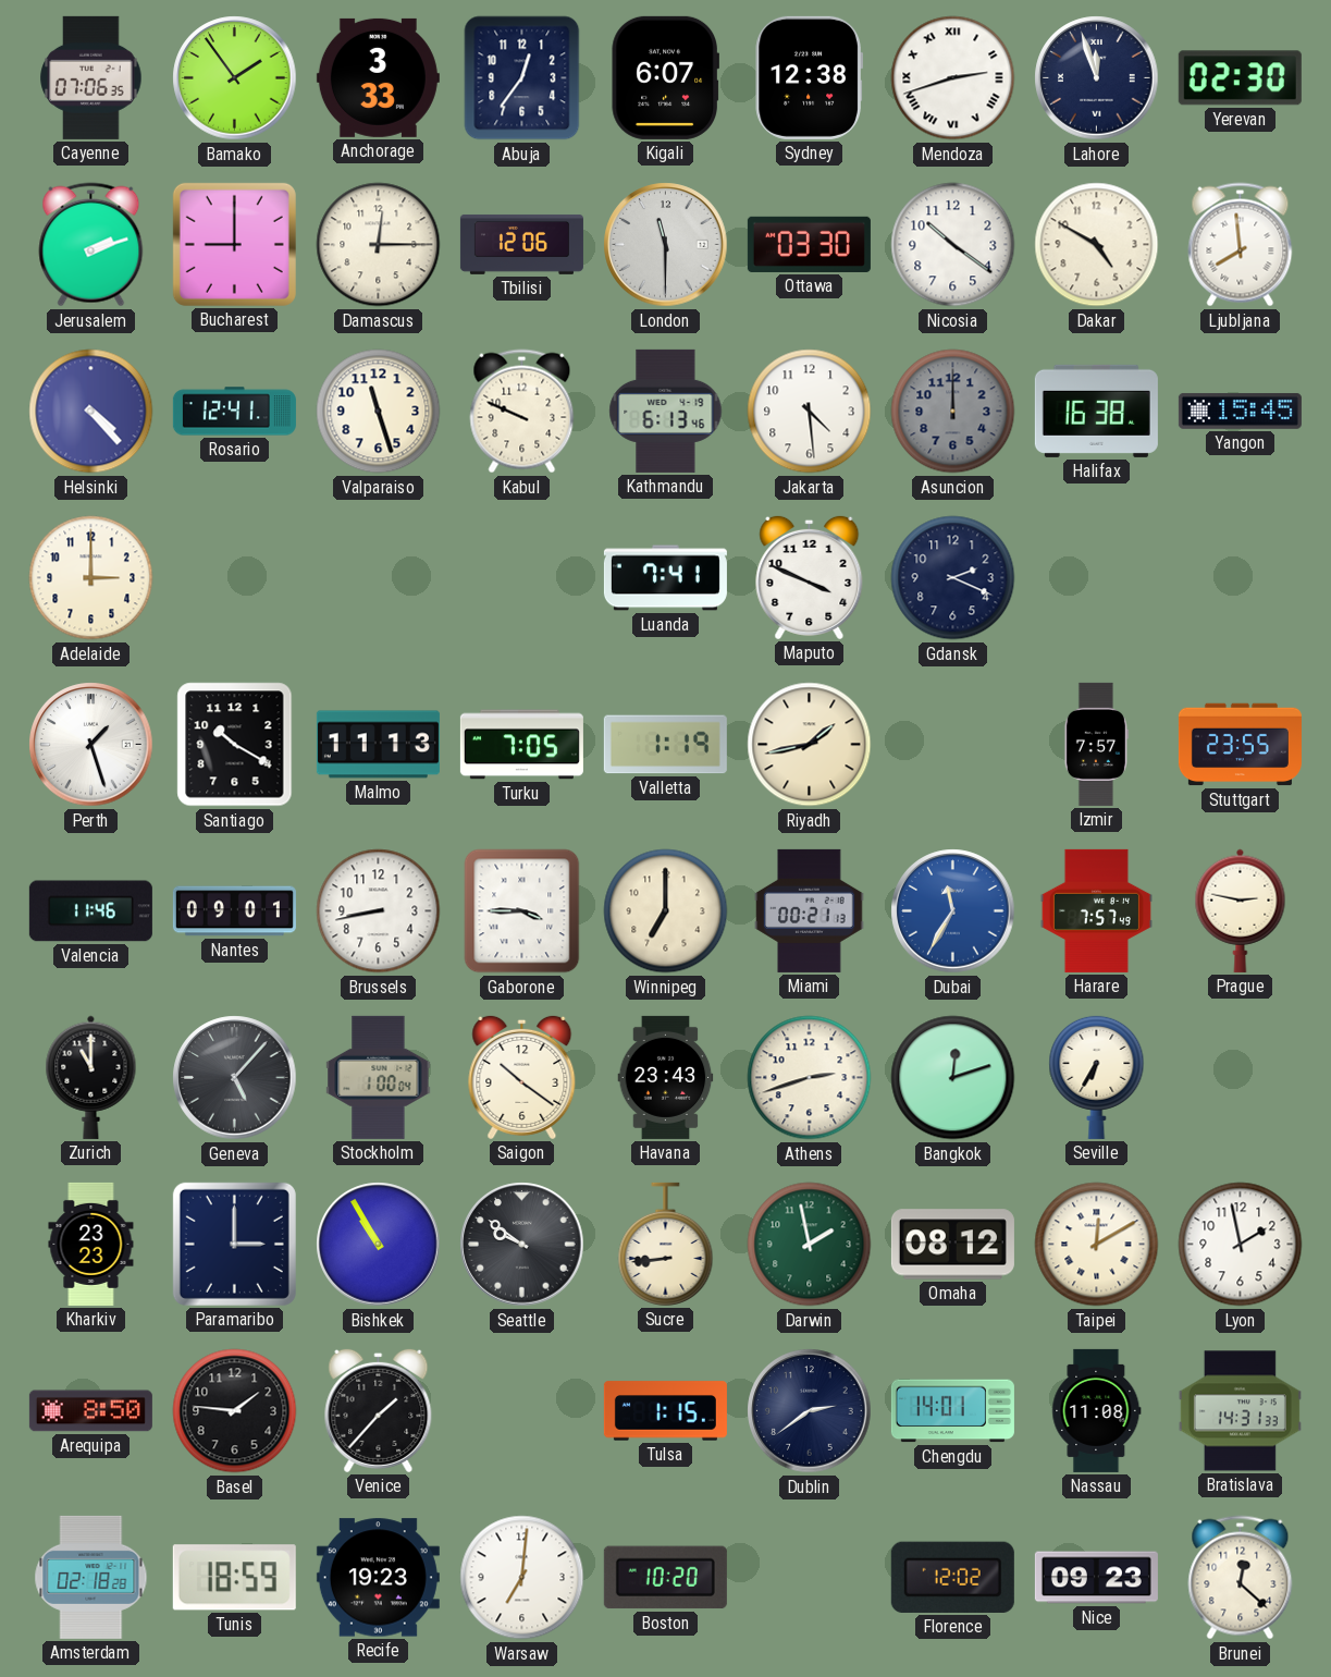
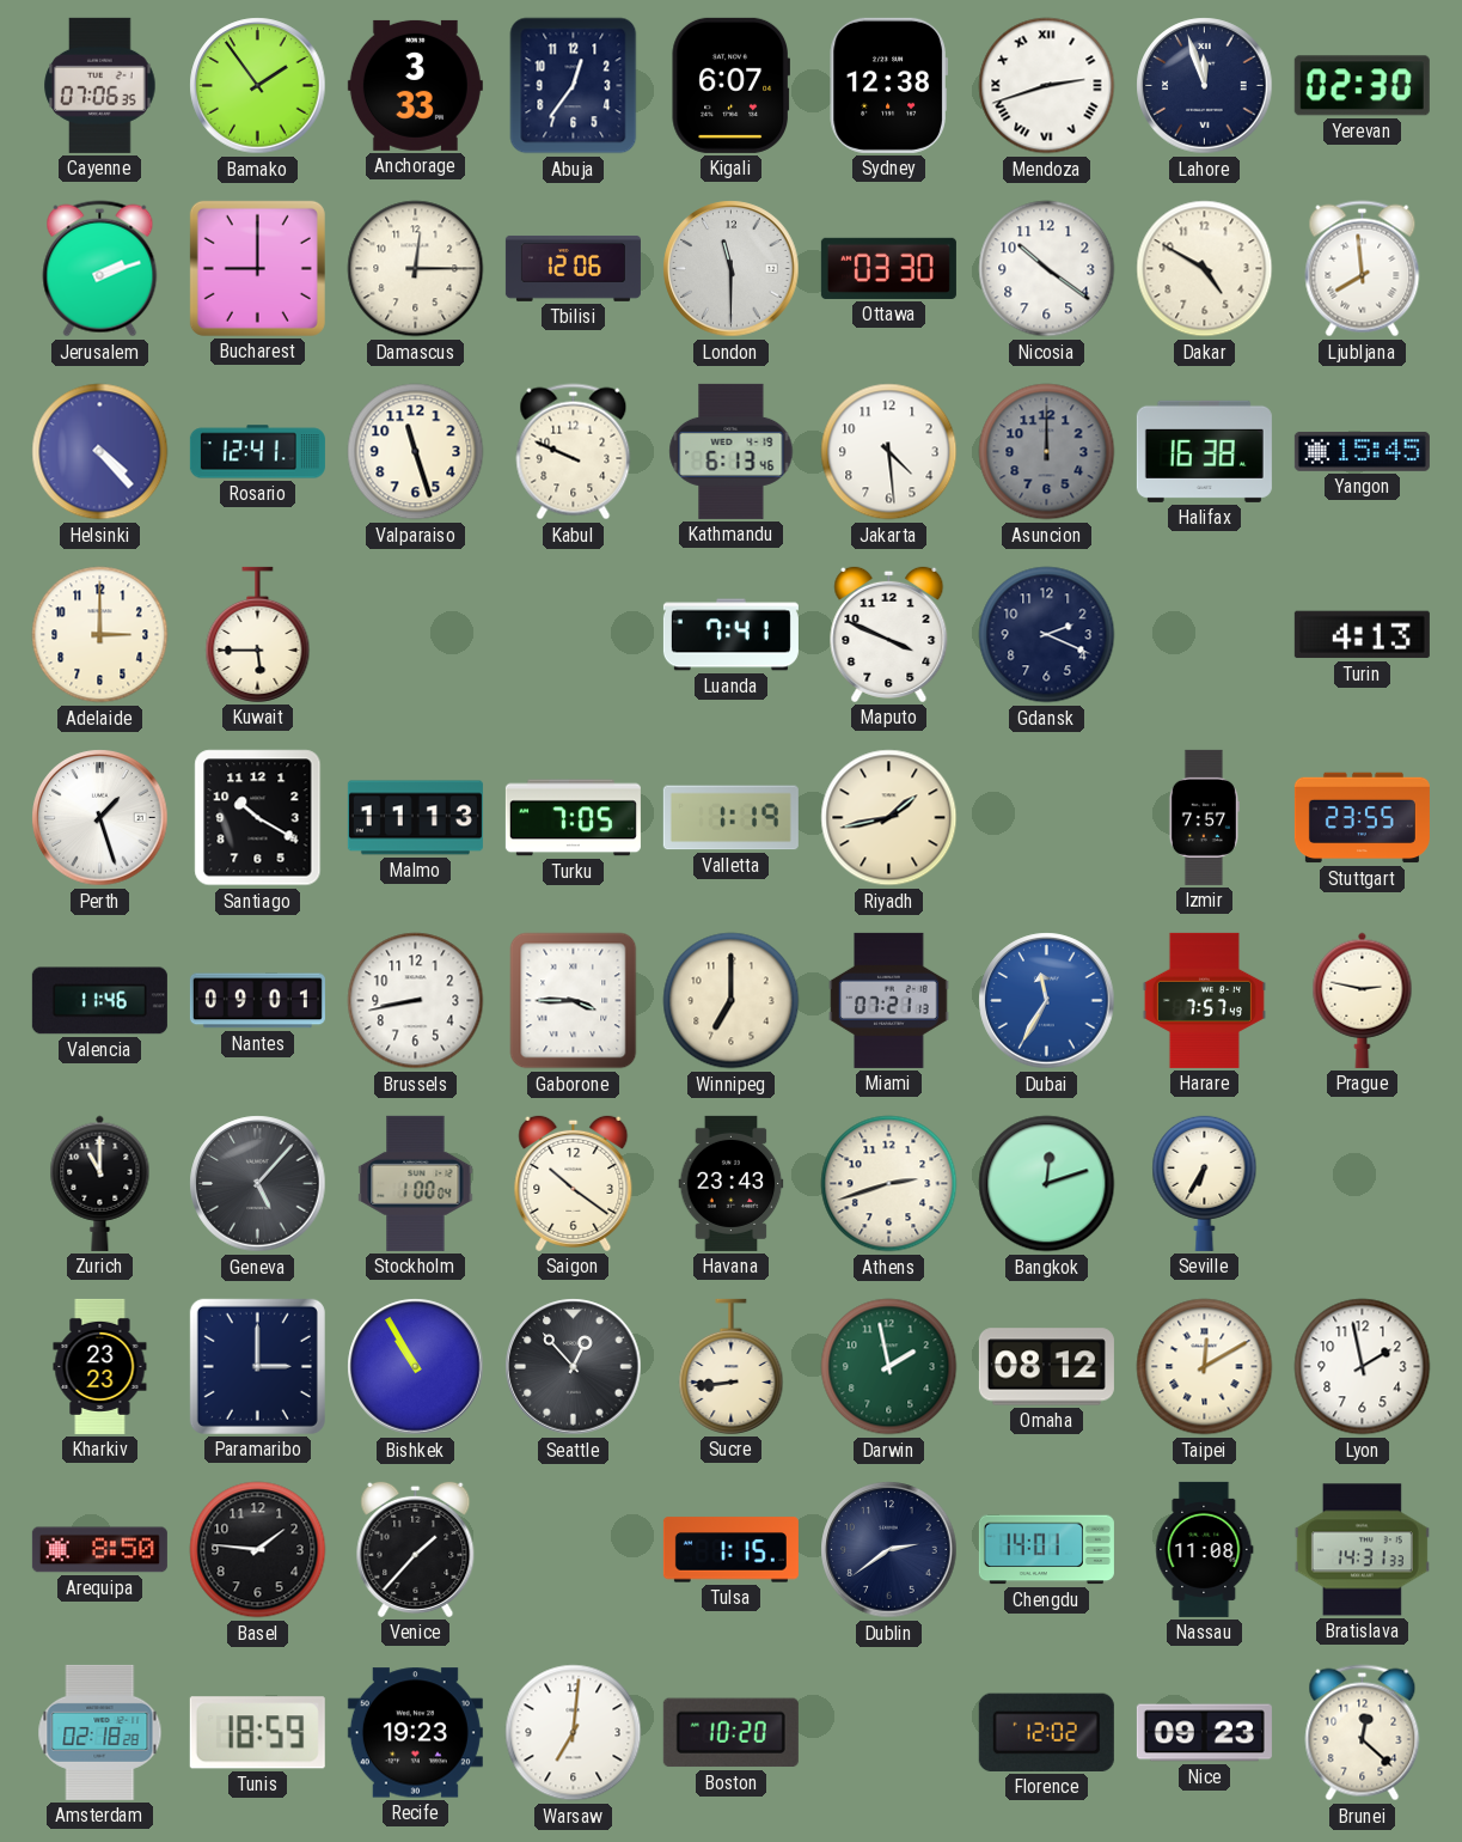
Kuwait: none -> 5:45 (258, 634)
Turin: none -> 4:13 (1362, 635)
Miami: 00:21 -> 07:21 (889, 1000)
Seattle: 9:51 -> 12:53 (574, 1367)
